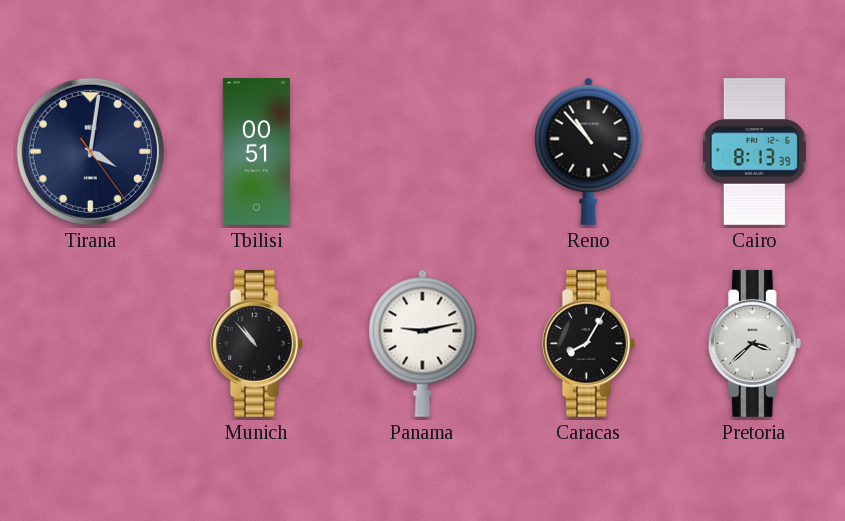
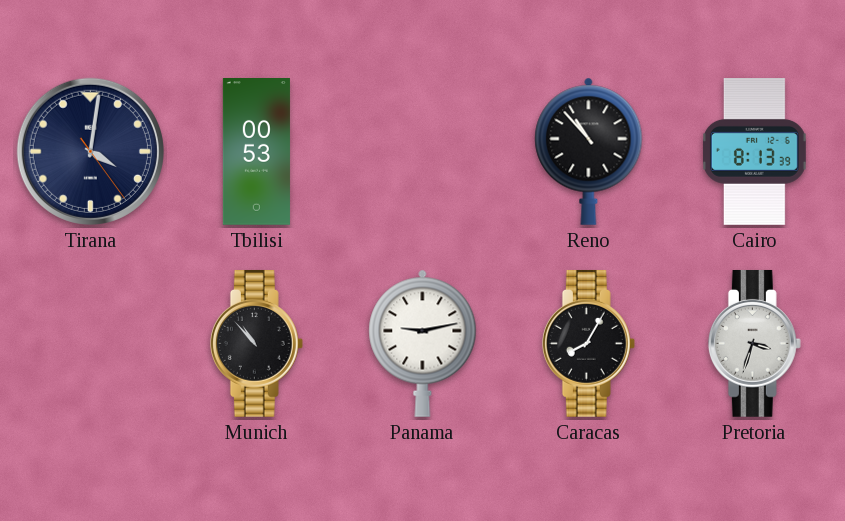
Tbilisi: 00:51 -> 00:53 (256, 152)
Pretoria: 3:38 -> 3:33 (754, 344)
